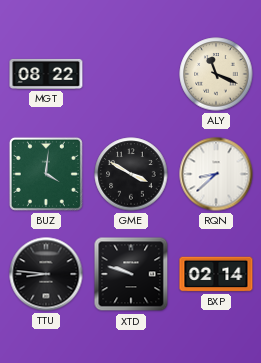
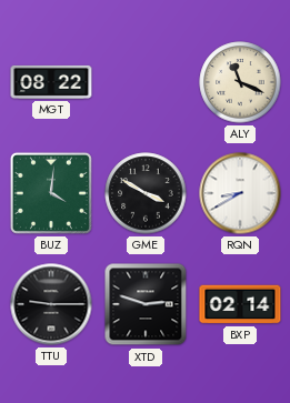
RQN: 8:38 -> 8:40 (240, 193)
TTU: 8:46 -> 9:15 (51, 304)
XTD: 9:48 -> 2:48 (146, 304)
